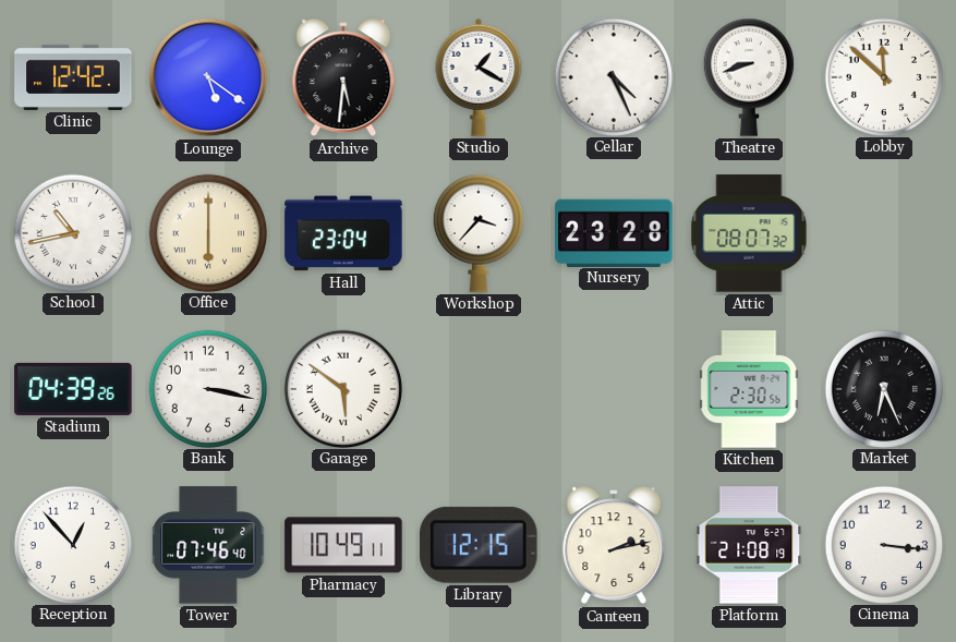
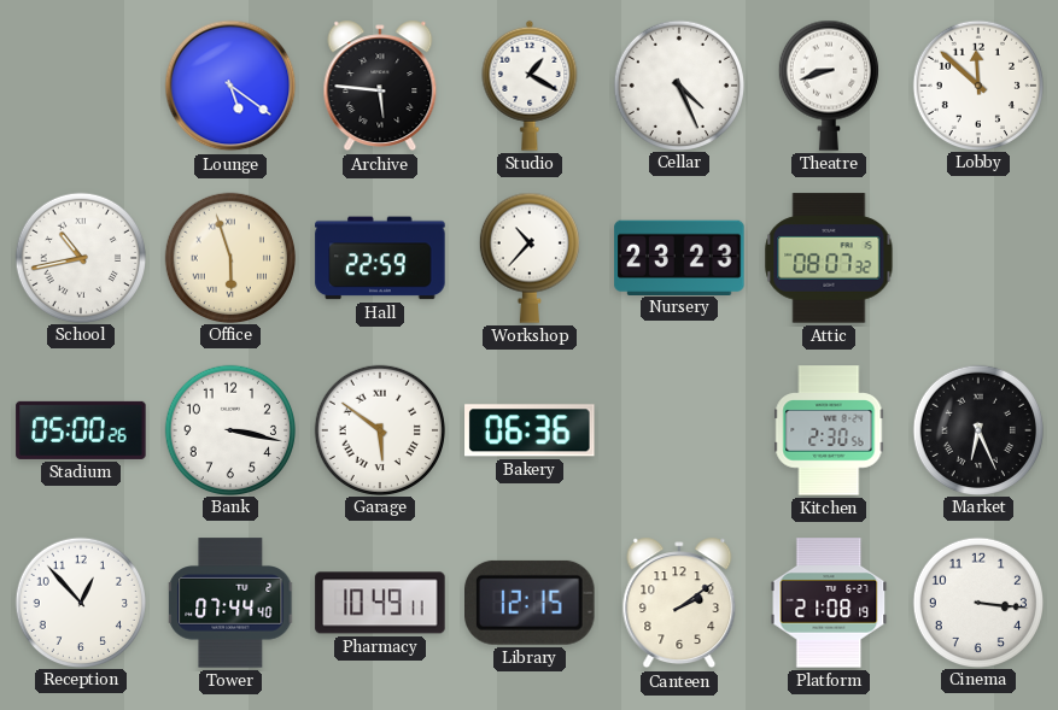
Clinic: 12:42 -> none (73, 77)
Archive: 5:31 -> 5:46 (380, 86)
Office: 6:00 -> 5:57 (229, 257)
Hall: 23:04 -> 22:59 (380, 258)
Workshop: 3:37 -> 10:37 (530, 258)
Nursery: 23:28 -> 23:23 (679, 257)
Stadium: 04:39 -> 05:00 (81, 430)
Bakery: none -> 06:36 (530, 430)
Tower: 07:46 -> 07:44 (232, 603)
Canteen: 2:13 -> 2:09 (679, 603)
